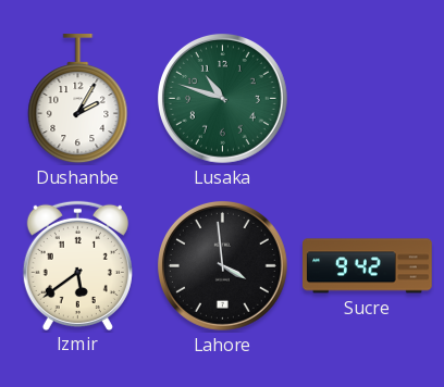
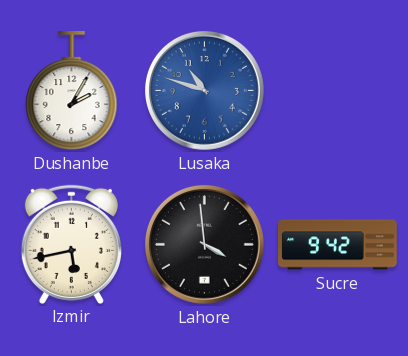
Lusaka dial: green -> blue (204, 90)
Izmir: 5:39 -> 5:43 (71, 244)
